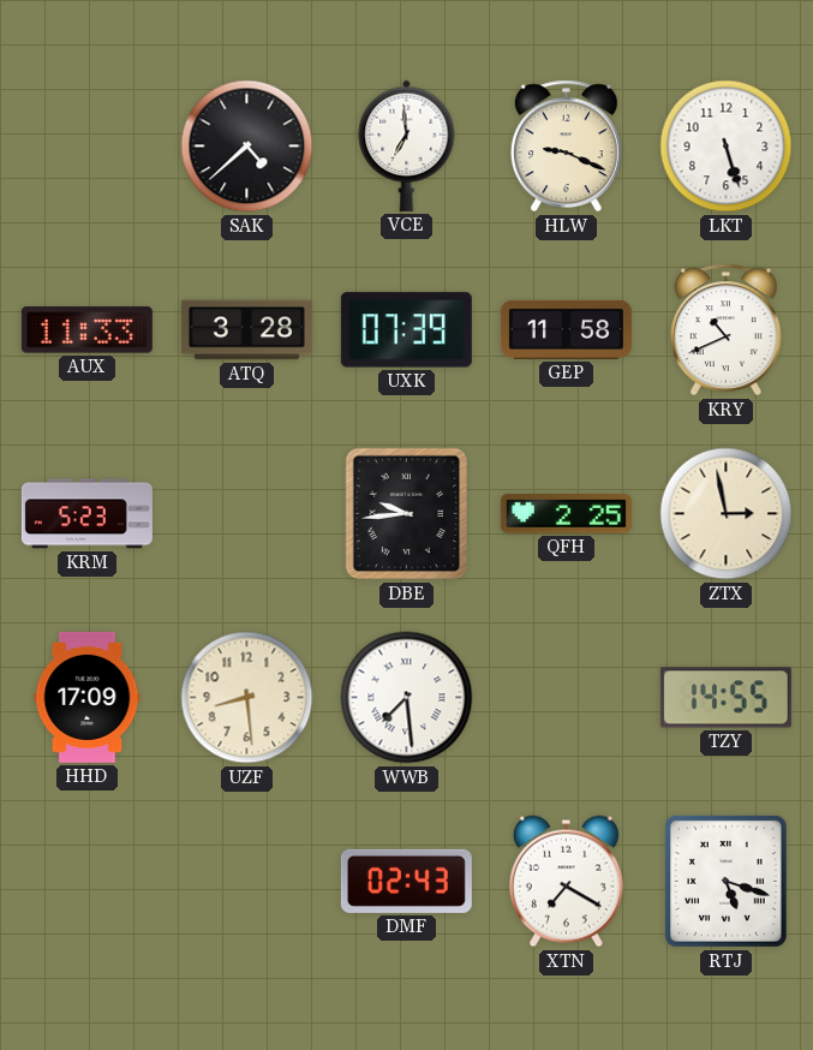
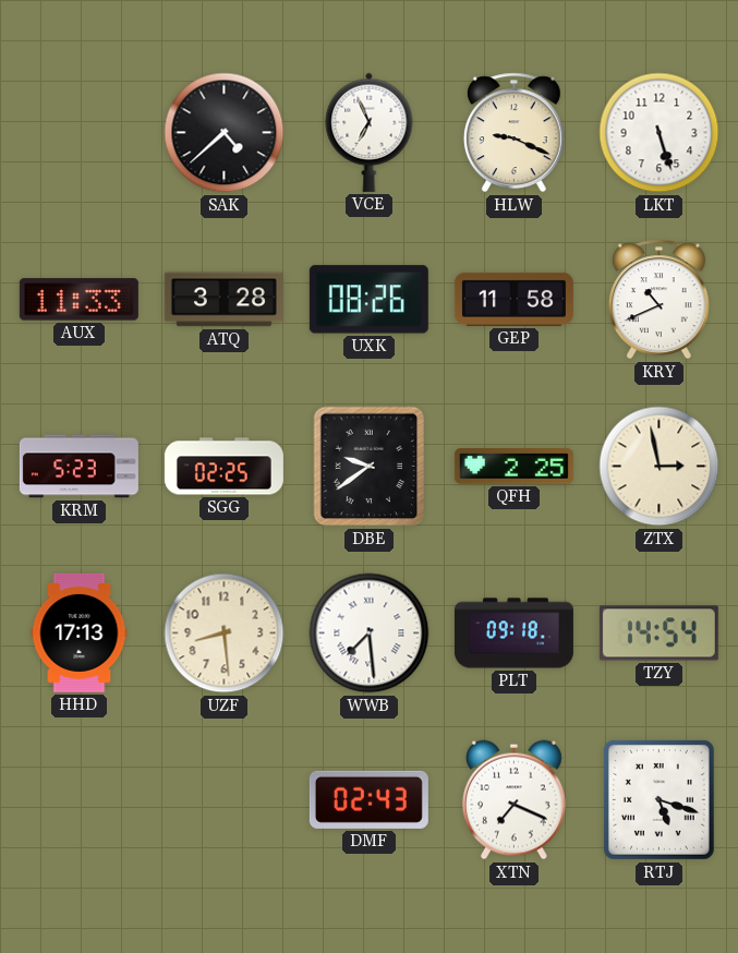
VCE: 6:59 -> 6:56 (370, 132)
UXK: 07:39 -> 08:26 (368, 300)
SGG: none -> 02:25 (223, 467)
DBE: 9:44 -> 9:39 (370, 467)
HHD: 17:09 -> 17:13 (80, 632)
PLT: none -> 09:18 (513, 634)
TZY: 14:55 -> 14:54 (658, 634)
XTN: 7:20 -> 7:19 (513, 800)
